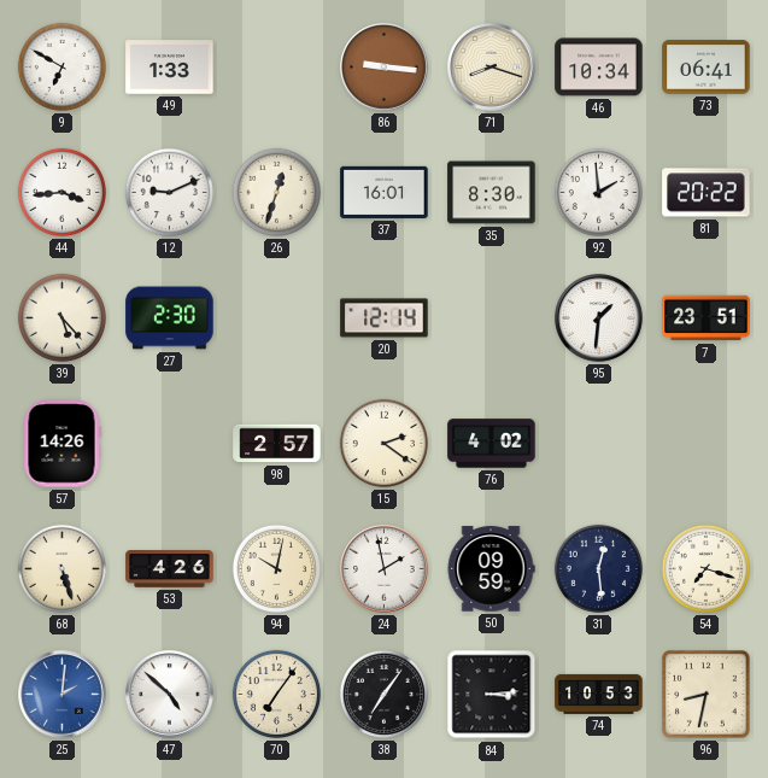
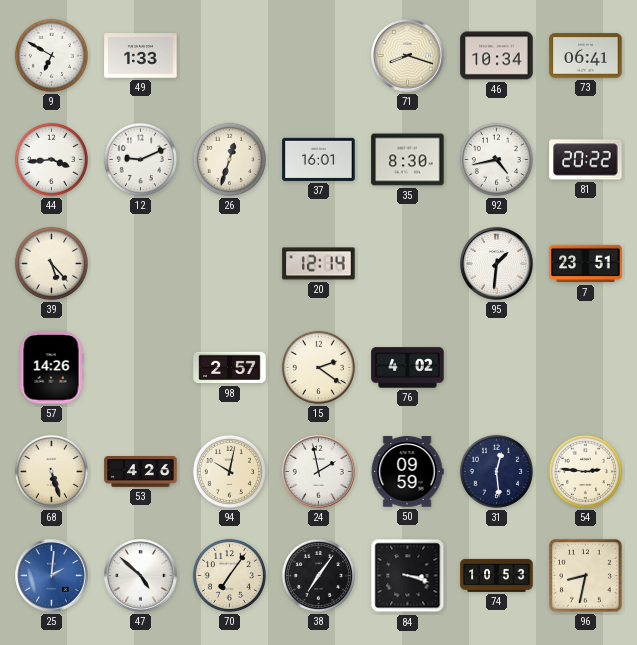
86: 9:16 -> none (385, 68)
92: 1:59 -> 4:43 (496, 159)
27: 2:30 -> none (170, 318)
54: 7:18 -> 2:46 (585, 471)
84: 3:14 -> 3:18 (408, 576)
